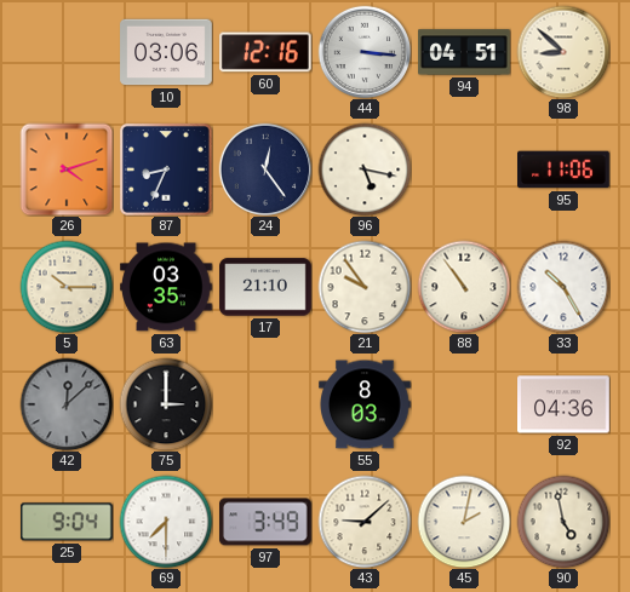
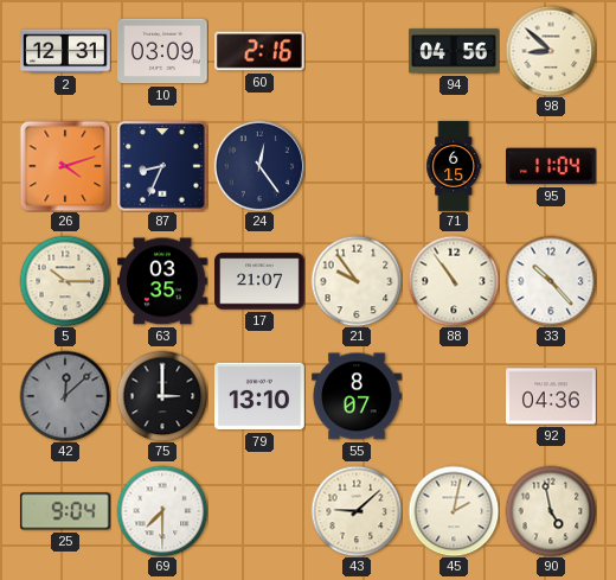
2: none -> 12:31 (65, 51)
10: 03:06 -> 03:09 (162, 51)
60: 12:16 -> 2:16 (261, 51)
44: 3:16 -> none (365, 52)
94: 04:51 -> 04:56 (454, 51)
96: 5:17 -> none (365, 169)
71: none -> 6:15 (454, 166)
95: 11:06 -> 11:04 (551, 166)
17: 21:10 -> 21:07 (259, 281)
33: 10:25 -> 10:23 (551, 281)
79: none -> 13:10 (261, 396)
55: 8:03 -> 8:07 (358, 396)
97: 3:49 -> none (267, 522)
